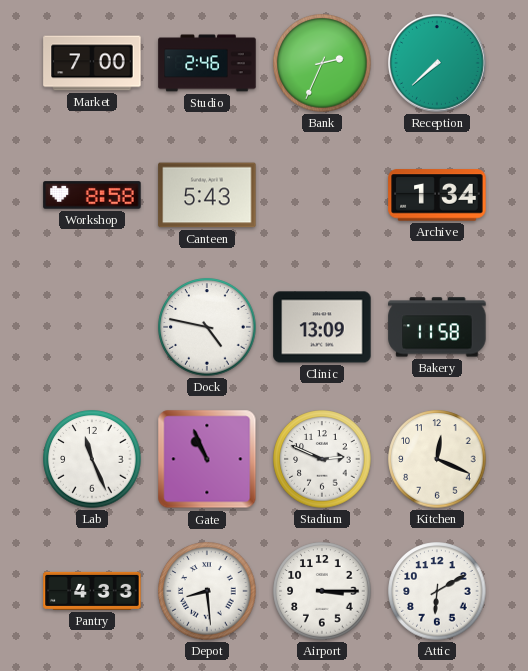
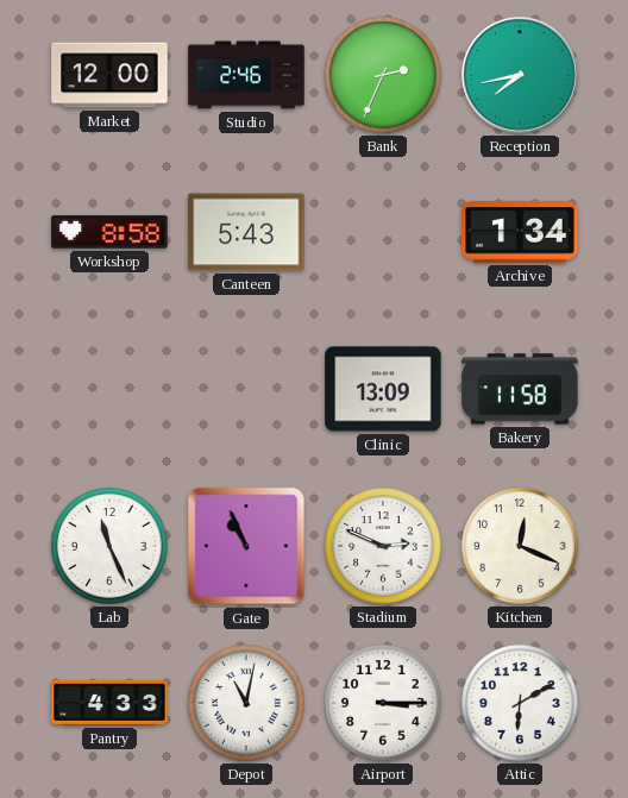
Market: 7:00 -> 12:00 (109, 75)
Reception: 7:38 -> 7:43 (520, 75)
Dock: 4:47 -> none (207, 327)
Depot: 8:29 -> 11:02 (246, 703)
